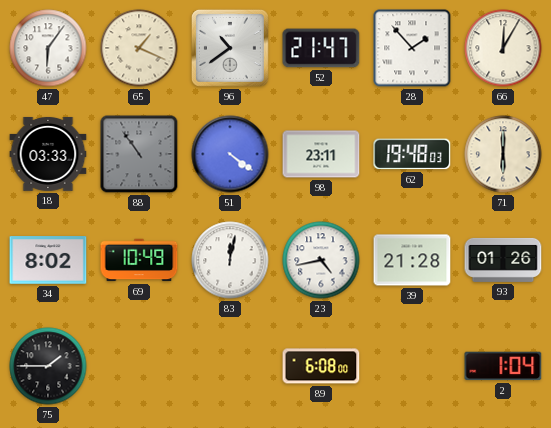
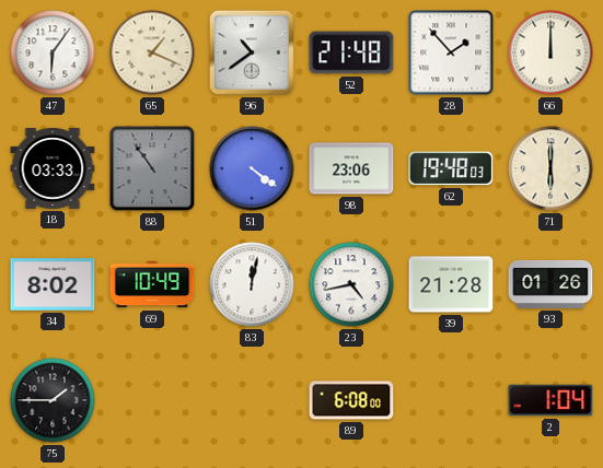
52: 21:47 -> 21:48 (351, 52)
66: 12:05 -> 12:00 (550, 52)
98: 23:11 -> 23:06 (351, 168)
